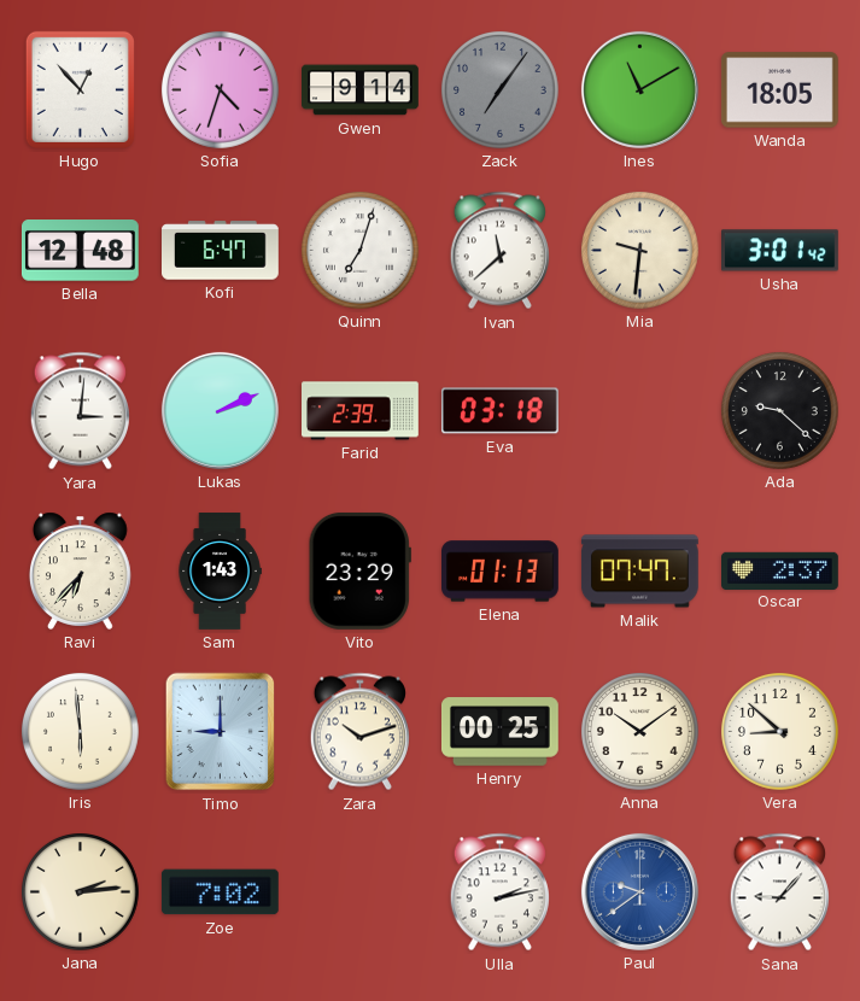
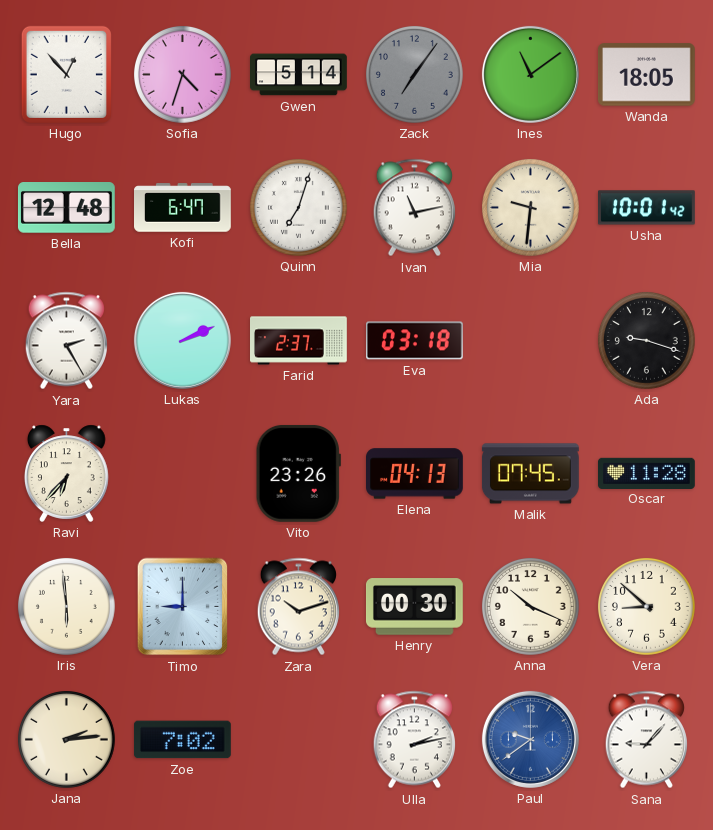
Gwen: 9:14 -> 5:14 (299, 75)
Ines: 11:10 -> 11:09 (530, 74)
Ivan: 11:38 -> 11:13 (414, 208)
Usha: 3:01 -> 10:01 (647, 208)
Yara: 3:01 -> 2:25 (66, 341)
Farid: 2:39 -> 2:37 (299, 341)
Ada: 9:22 -> 9:18 (646, 340)
Sam: 1:43 -> none (220, 572)
Vito: 23:29 -> 23:26 (298, 473)
Elena: 01:13 -> 04:13 (415, 474)
Malik: 07:47 -> 07:45 (530, 474)
Oscar: 2:37 -> 11:28 (647, 473)
Henry: 00:25 -> 00:30 (415, 607)
Anna: 10:09 -> 10:19 (530, 606)
